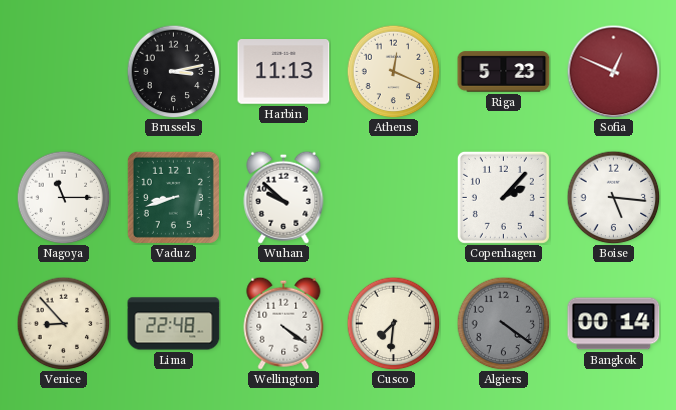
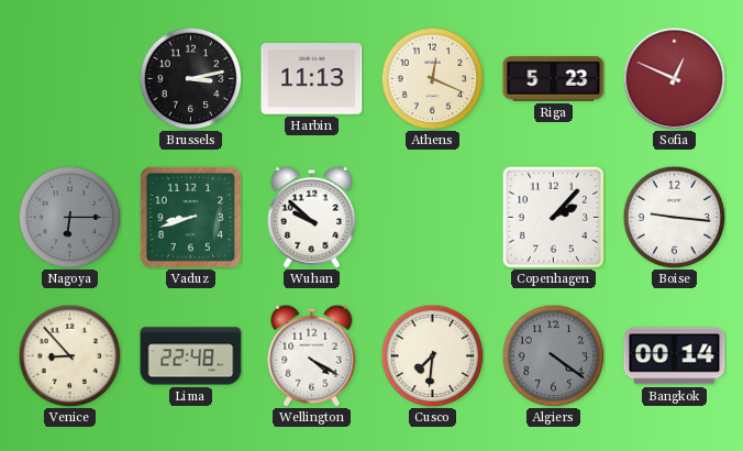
Nagoya: 11:15 -> 6:15 (69, 217)
Nagoya dial: white -> grey (69, 217)
Boise: 5:16 -> 9:16 (674, 217)
Wellington: 4:21 -> 4:20 (312, 355)
